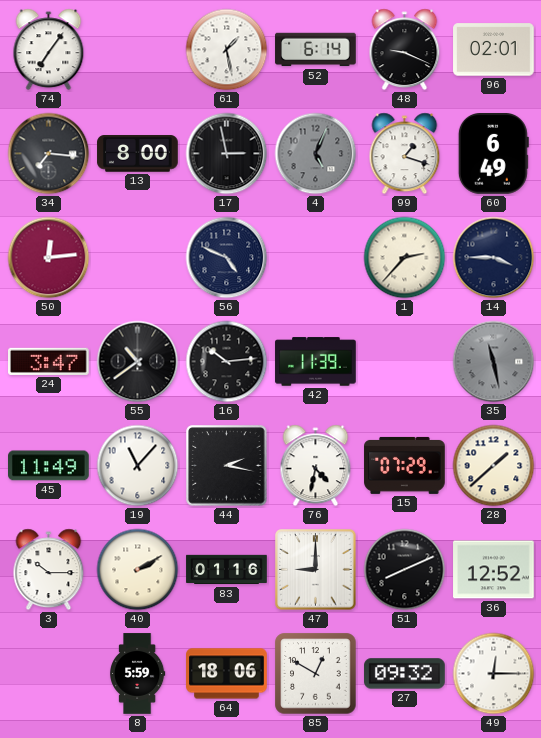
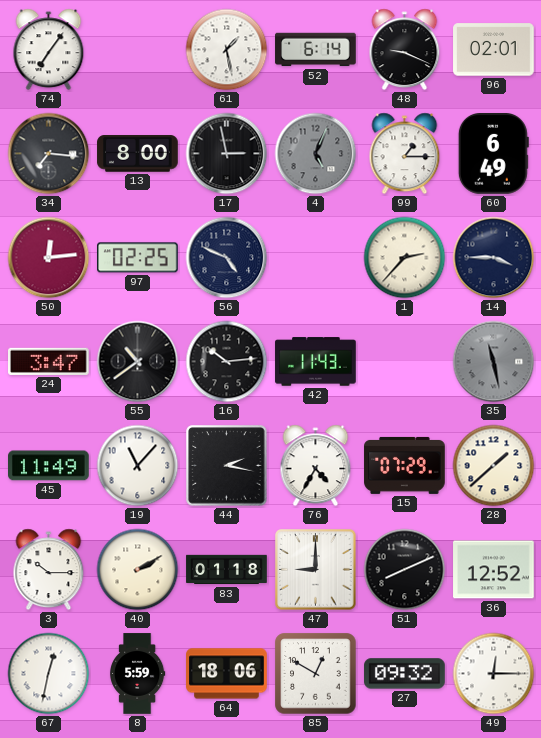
99: 1:18 -> 1:15 (405, 154)
97: none -> 02:25 (138, 258)
42: 11:39 -> 11:43 (316, 362)
76: 4:32 -> 4:35 (316, 466)
83: 01:16 -> 01:18 (227, 570)
67: none -> 12:32 (49, 674)
